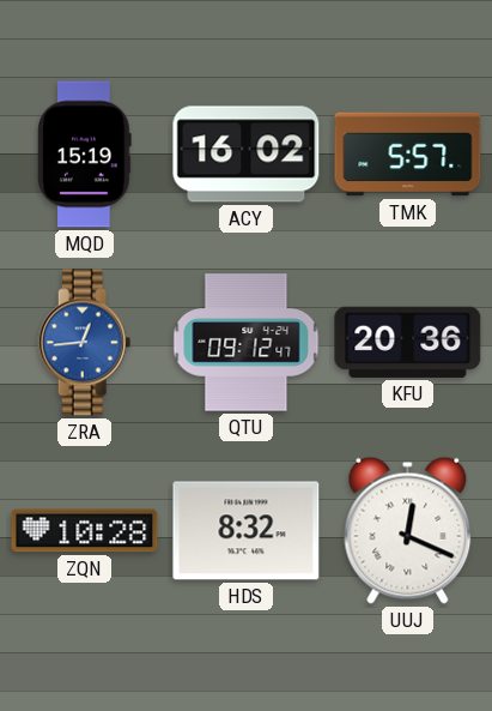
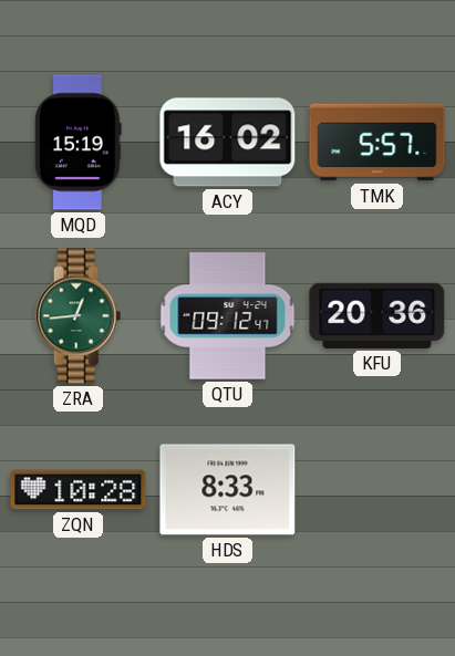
ZRA dial: blue -> green (79, 316)
HDS: 8:32 -> 8:33 (228, 490)
UUJ: 12:19 -> none (408, 530)
